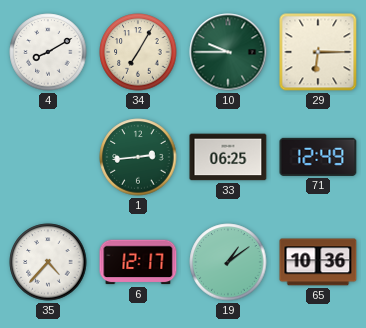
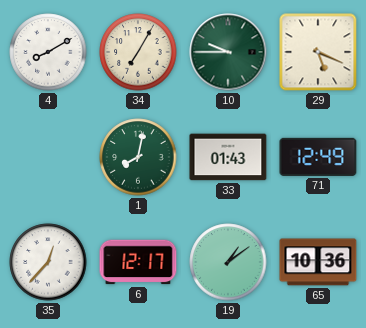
29: 6:15 -> 5:19 (318, 52)
1: 2:44 -> 8:02 (138, 157)
33: 06:25 -> 01:43 (228, 157)
35: 4:37 -> 12:37 (48, 262)
